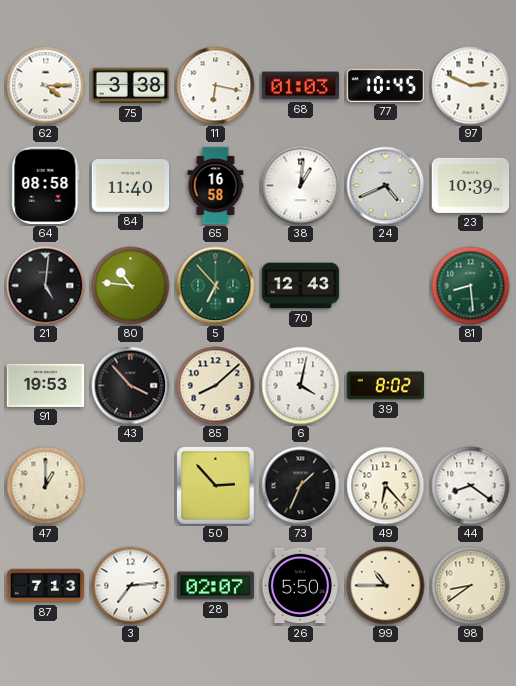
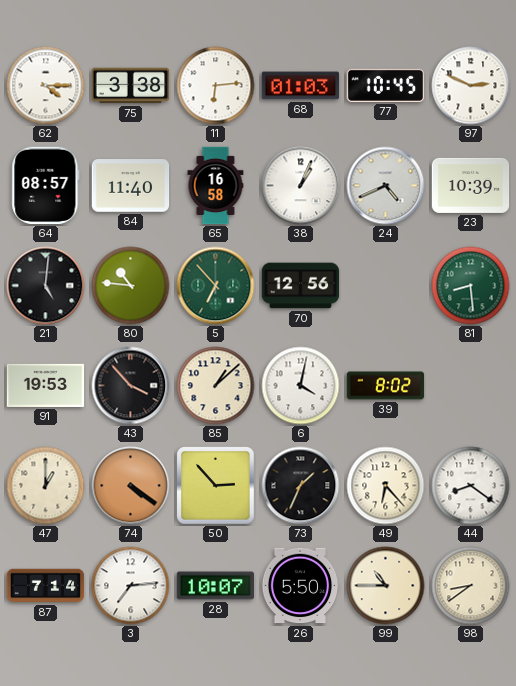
11: 6:17 -> 6:14 (216, 86)
64: 08:58 -> 08:57 (46, 186)
38: 1:01 -> 1:04 (301, 186)
70: 12:43 -> 12:56 (301, 286)
85: 8:08 -> 1:08 (216, 386)
74: none -> 4:21 (131, 486)
87: 7:13 -> 7:14 (46, 586)
28: 02:07 -> 10:07 (216, 586)
